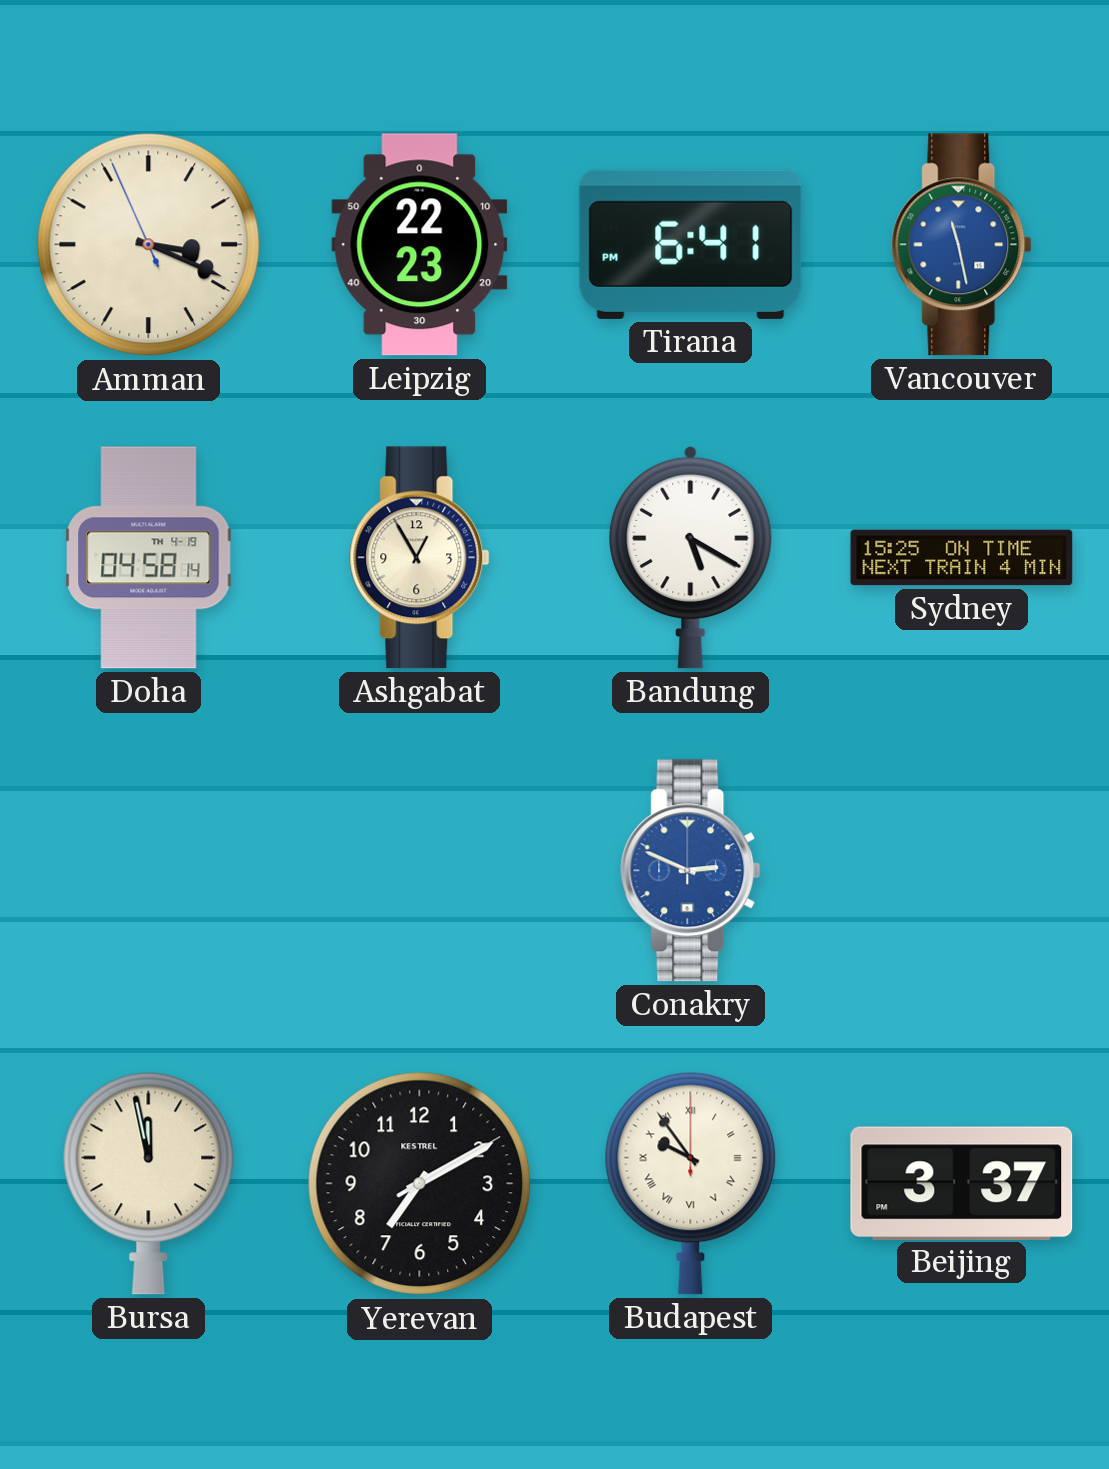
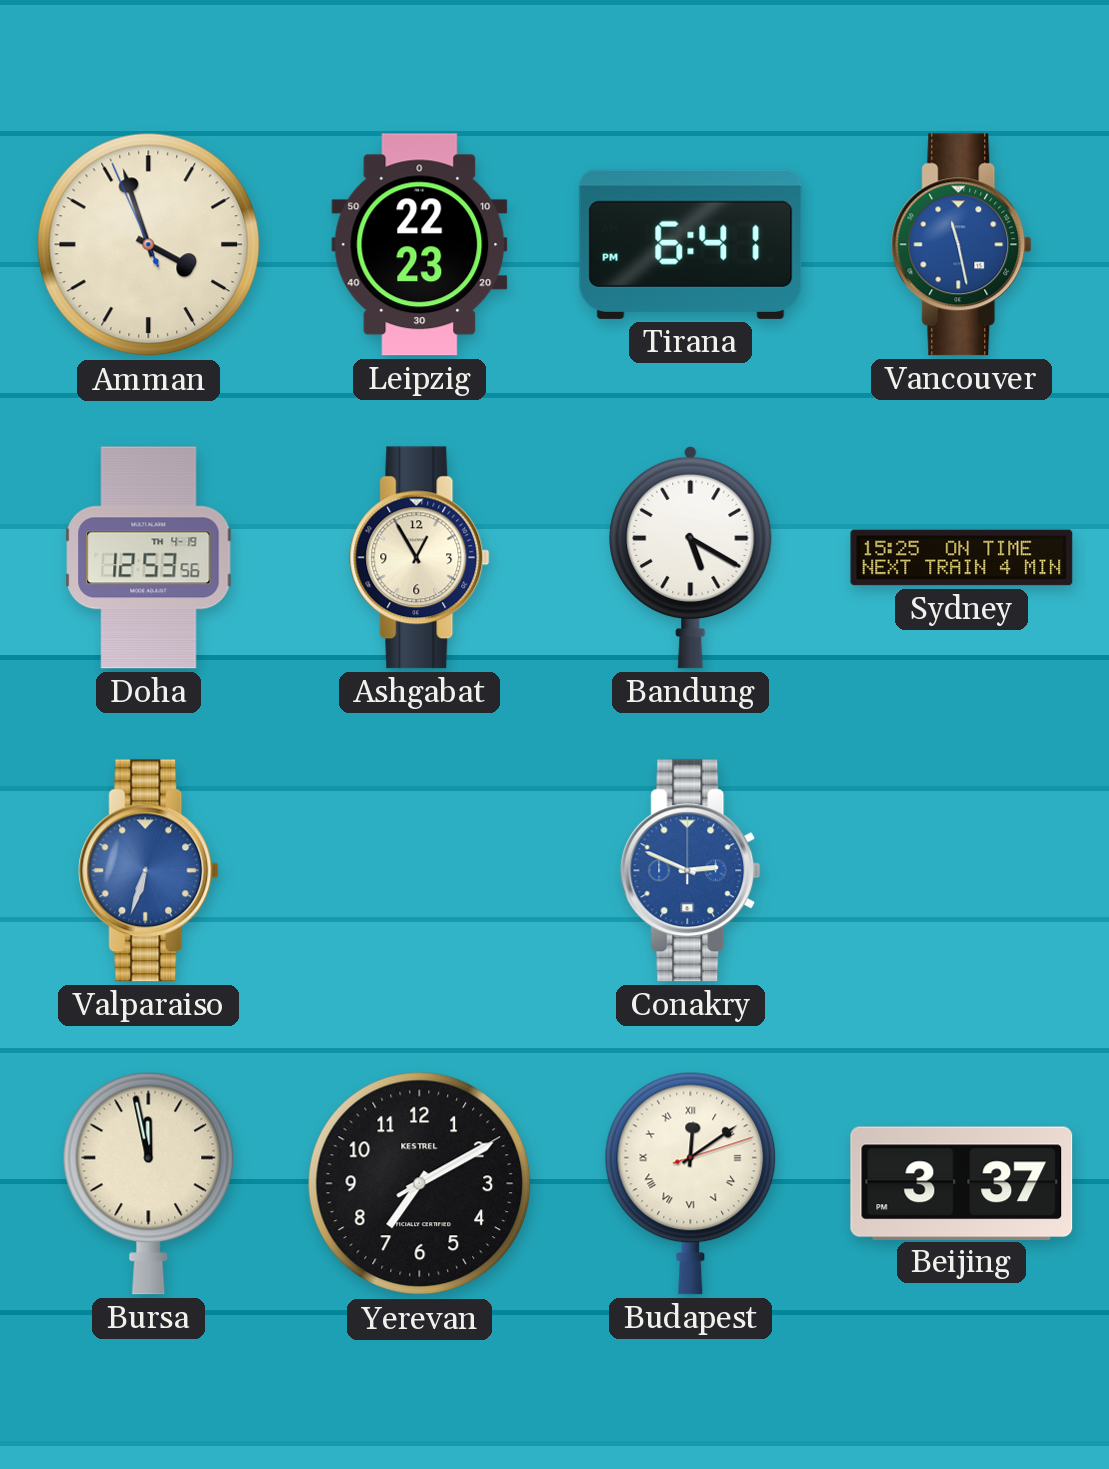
Amman: 3:18 -> 3:56 (149, 245)
Doha: 04:58 -> 12:53 (149, 558)
Valparaiso: none -> 6:33 (149, 871)
Budapest: 9:54 -> 12:09 (691, 1183)
